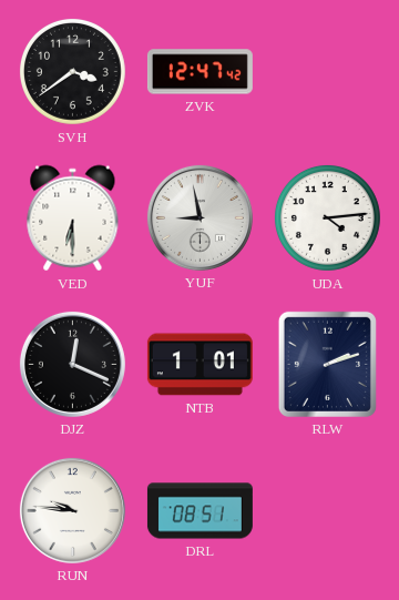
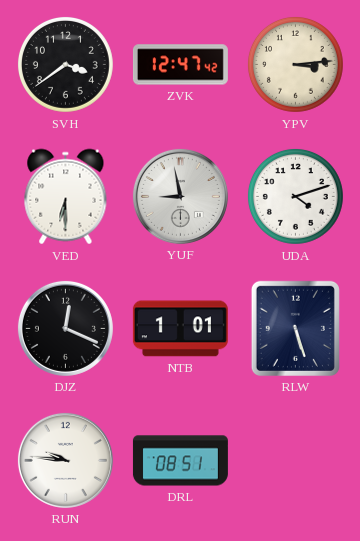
YPV: none -> 3:14 (295, 64)
UDA: 4:14 -> 4:12 (295, 196)
RLW: 2:12 -> 5:27 (295, 328)
